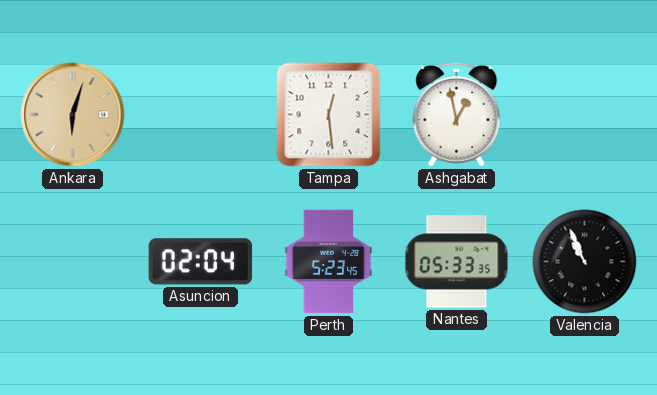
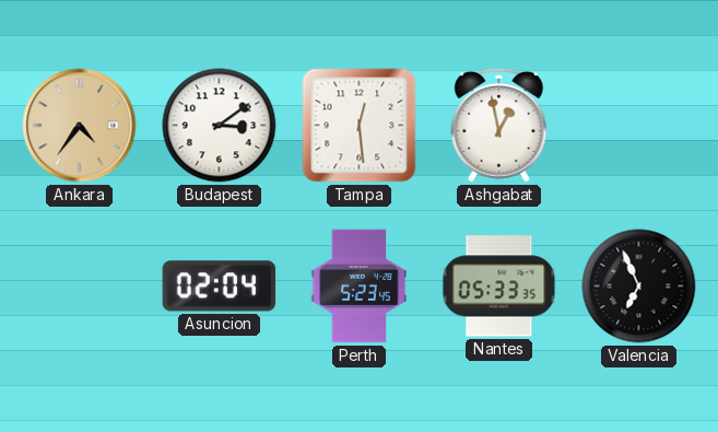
Ankara: 6:03 -> 4:36 (80, 126)
Budapest: none -> 3:09 (220, 126)
Valencia: 10:56 -> 6:56 (639, 287)
